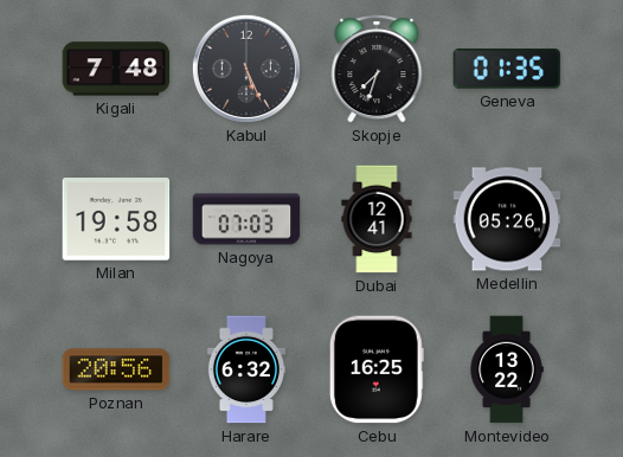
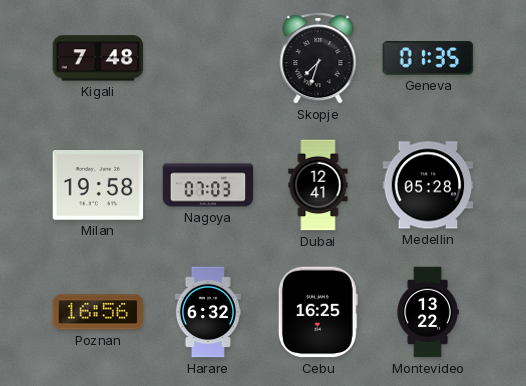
Kabul: 5:26 -> none (246, 69)
Medellin: 05:26 -> 05:28 (428, 185)
Poznan: 20:56 -> 16:56 (98, 312)
